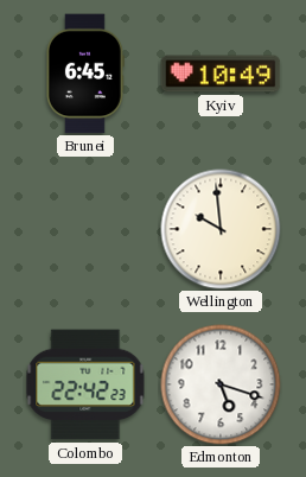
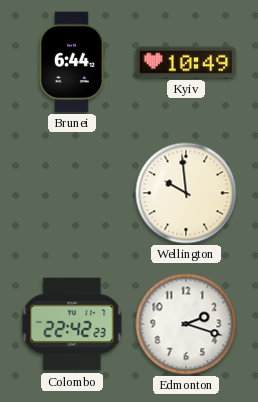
Brunei: 6:45 -> 6:44 (72, 62)
Edmonton: 5:18 -> 2:18 (186, 324)
